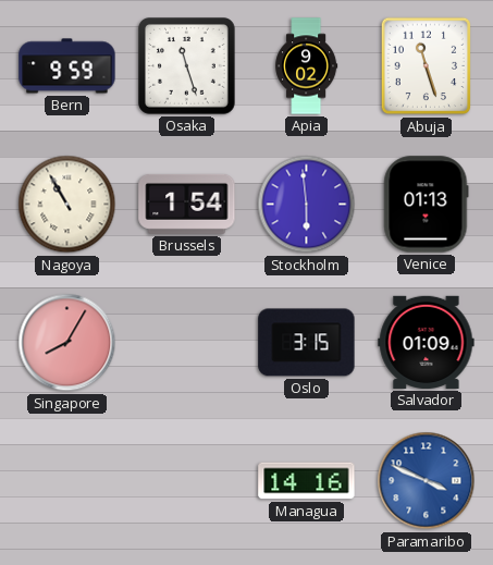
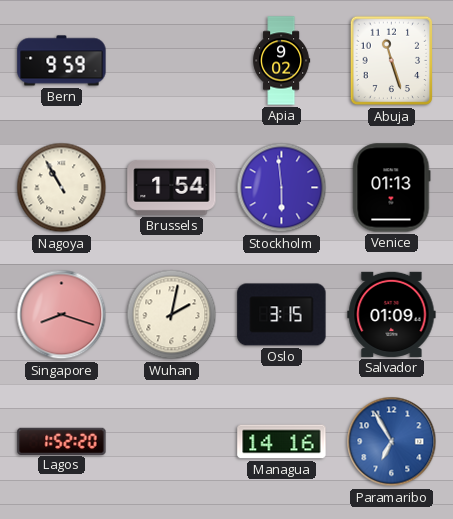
Osaka: 11:27 -> none (187, 66)
Singapore: 8:05 -> 8:18 (62, 315)
Wuhan: none -> 2:02 (172, 315)
Lagos: none -> 1:52 (62, 441)
Paramaribo: 3:49 -> 6:55 (392, 442)
